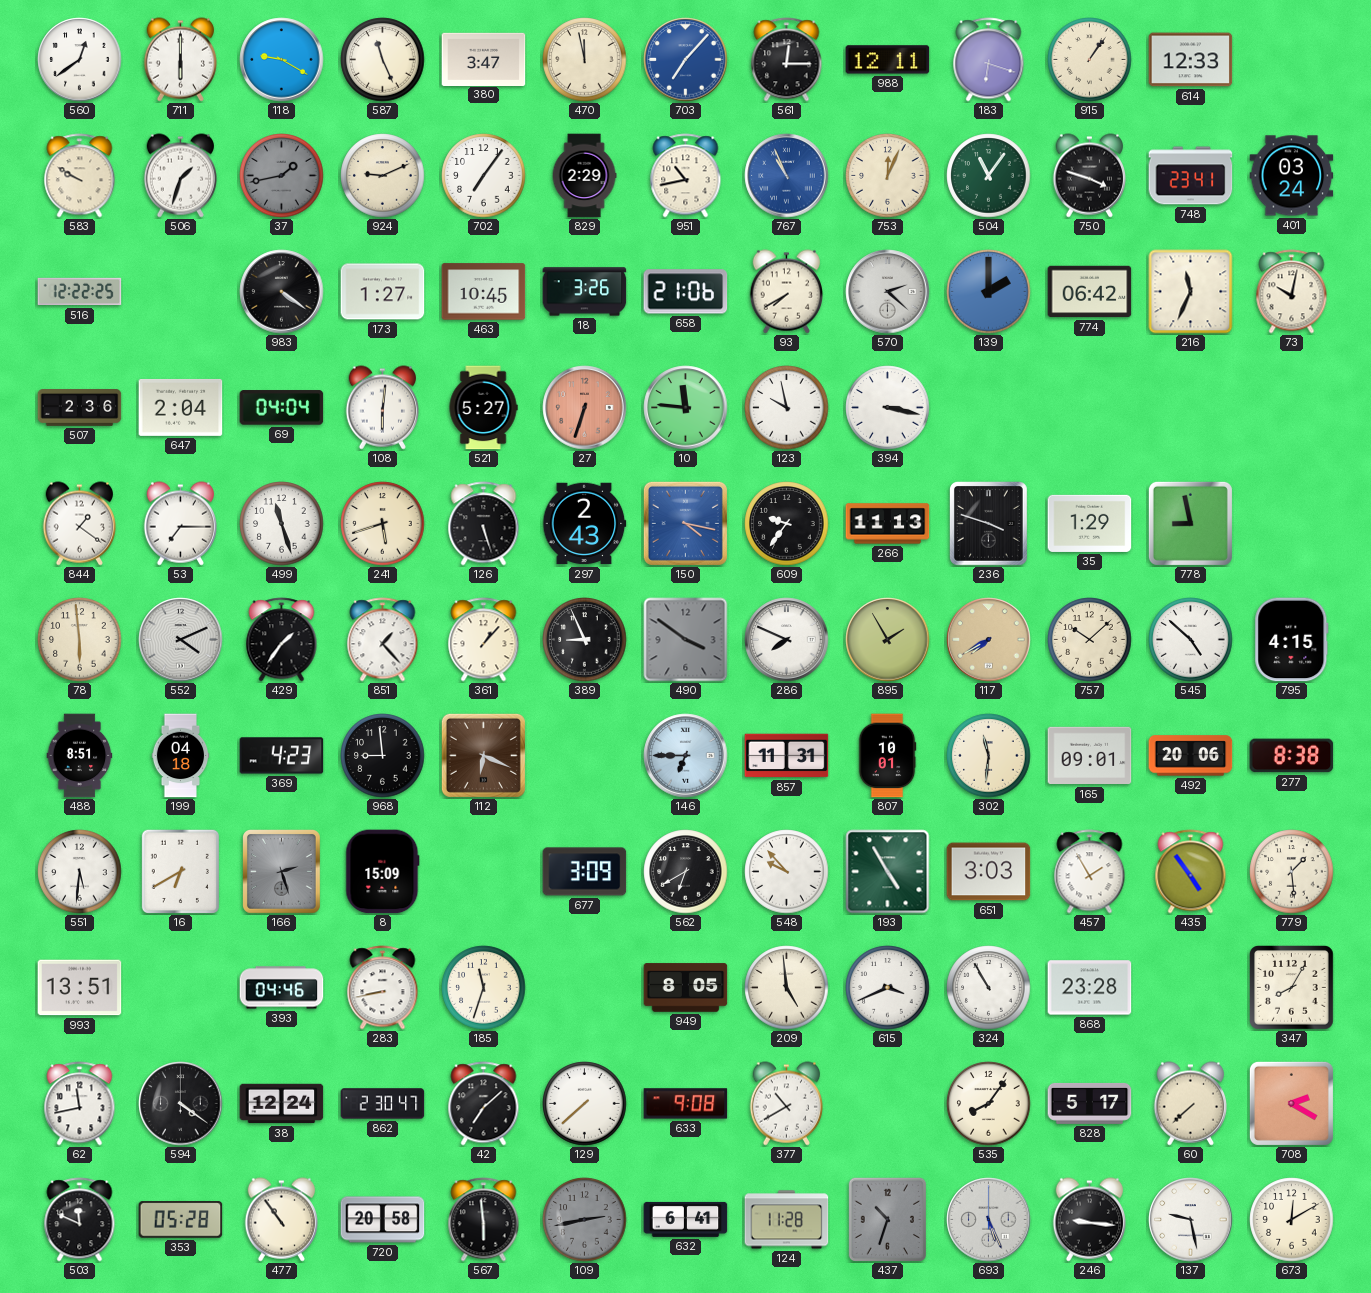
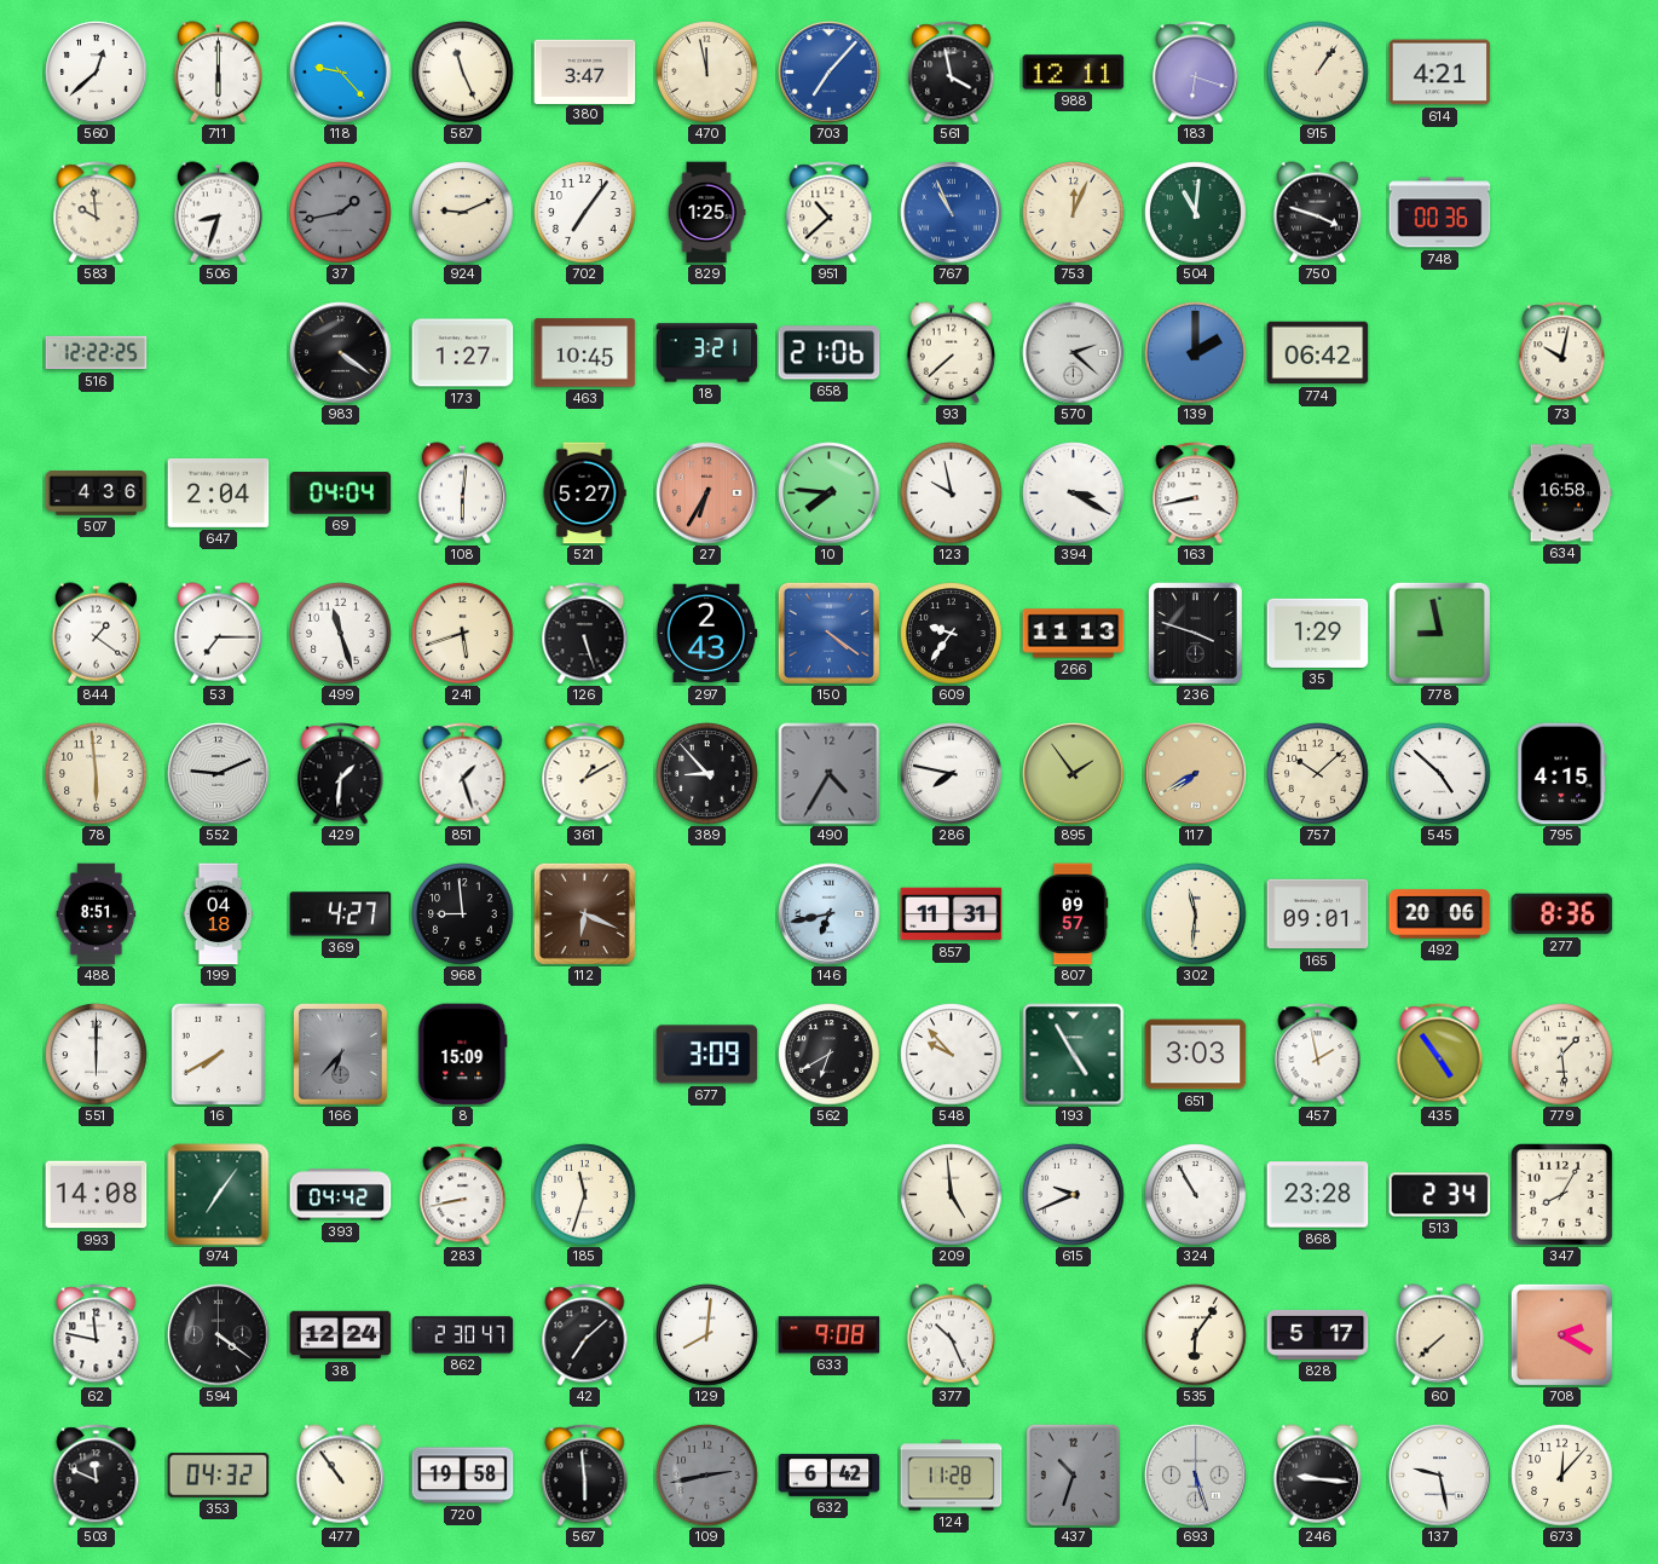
560: 12:39 -> 12:38 (97, 73)
118: 9:20 -> 9:23 (341, 73)
561: 12:15 -> 3:58 (952, 73)
614: 12:33 -> 4:21 (1440, 73)
583: 9:50 -> 9:59 (97, 213)
506: 1:33 -> 8:33 (218, 213)
829: 2:29 -> 1:25 (706, 213)
951: 10:43 -> 10:38 (830, 213)
504: 11:06 -> 11:01 (1196, 213)
748: 23:41 -> 00:36 (1440, 213)
401: 03:24 -> none (1292, 176)
18: 3:26 -> 3:21 (707, 353)
93: 7:40 -> 7:38 (951, 353)
216: 11:34 -> none (1191, 292)
507: 2:36 -> 4:36 (97, 494)
27: 6:33 -> 6:35 (707, 494)
10: 11:46 -> 7:46 (830, 494)
394: 3:17 -> 3:20 (1074, 494)
163: none -> 8:43 (1196, 494)
634: none -> 16:58 (1562, 494)
150: 4:17 -> 4:21 (828, 633)
552: 4:11 -> 9:11 (219, 774)
429: 1:36 -> 1:31 (341, 774)
851: 1:23 -> 1:27 (463, 774)
361: 1:07 -> 1:10 (585, 774)
389: 8:56 -> 8:53 (707, 774)
490: 3:51 -> 4:35 (830, 774)
286: 7:49 -> 7:47 (952, 774)
895: 1:55 -> 1:54 (1074, 774)
369: 4:23 -> 4:27 (341, 914)
146: 6:45 -> 6:43 (830, 914)
807: 10:01 -> 09:57 (1073, 914)
277: 8:38 -> 8:36 (1562, 914)
551: 5:31 -> 6:00 (97, 1055)
16: 6:40 -> 7:40 (218, 1054)
166: 2:27 -> 6:37 (341, 1055)
457: 1:55 -> 1:58 (1318, 1055)
993: 13:51 -> 14:08 (97, 1195)
974: none -> 7:06 (219, 1195)
393: 04:46 -> 04:42 (341, 1195)
949: 8:05 -> none (686, 988)
615: 3:41 -> 9:41 (1074, 1195)
513: none -> 2:34 (1440, 1195)
62: 11:43 -> 11:47 (97, 1335)
129: 7:38 -> 8:01 (707, 1335)
377: 10:40 -> 10:26 (951, 1335)
535: 8:06 -> 6:06 (1196, 1335)
353: 05:28 -> 04:32 (219, 1476)
720: 20:58 -> 19:58 (463, 1476)
632: 6:41 -> 6:42 (830, 1474)
693: 5:26 -> 5:27 (1196, 1476)
673: 12:10 -> 12:07 (1562, 1476)
